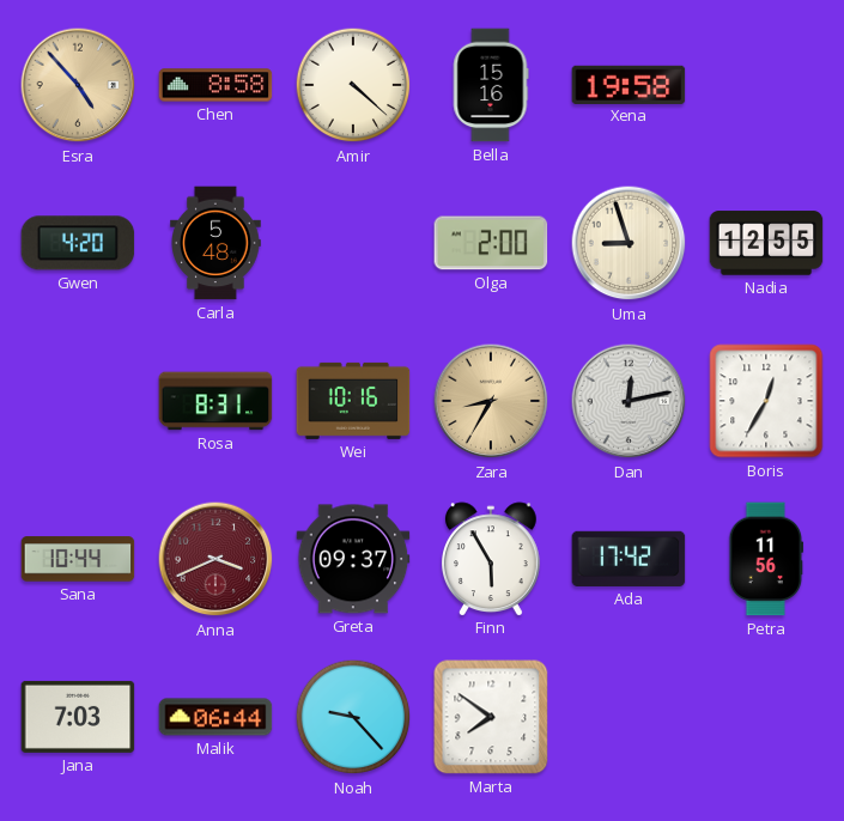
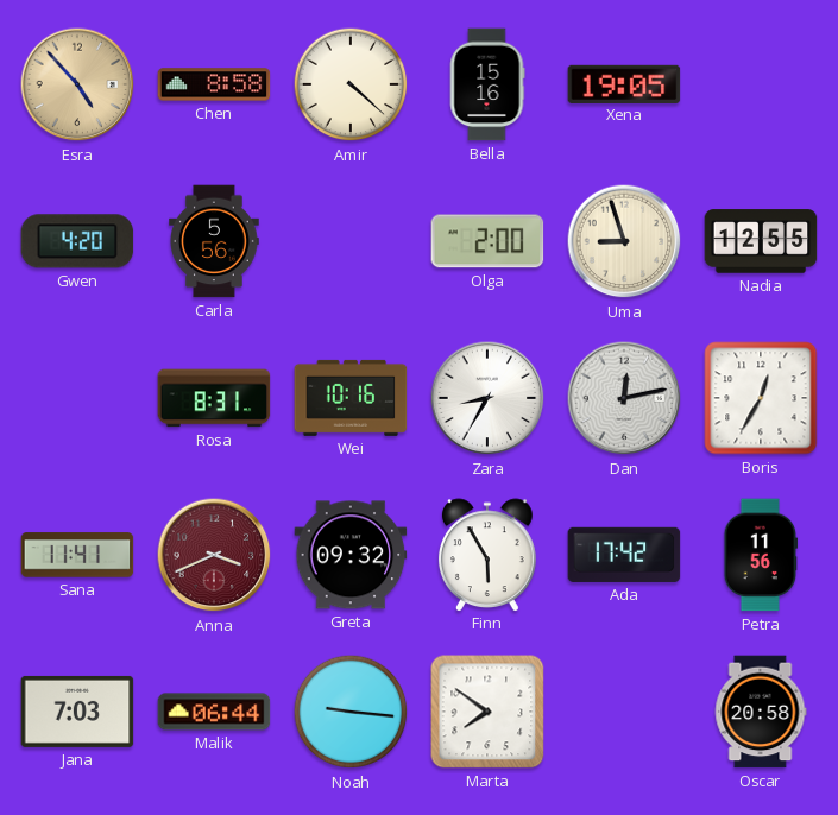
Xena: 19:58 -> 19:05 (624, 83)
Carla: 5:48 -> 5:56 (215, 241)
Zara dial: champagne -> white (487, 398)
Sana: 10:44 -> 11:41 (77, 555)
Greta: 09:37 -> 09:32 (351, 555)
Noah: 9:23 -> 9:16 (351, 712)
Oscar: none -> 20:58 (761, 712)
